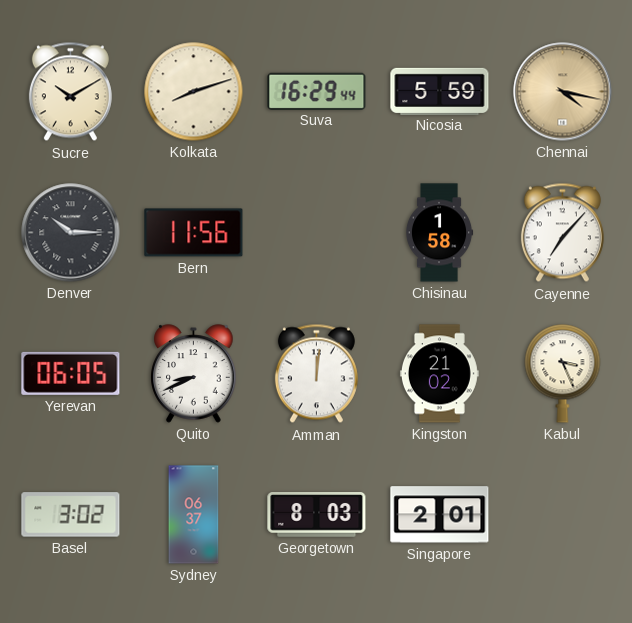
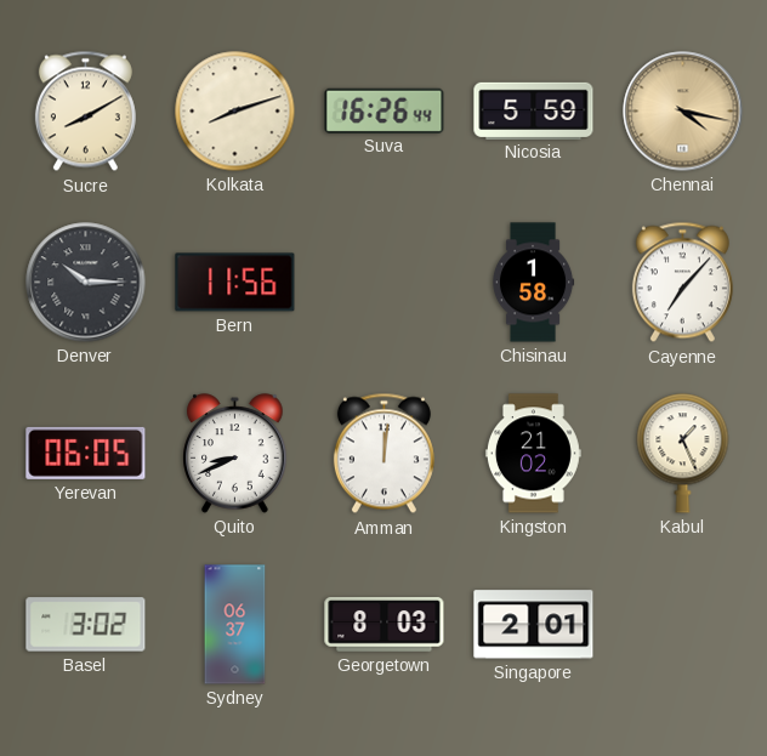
Sucre: 10:10 -> 8:10 (85, 112)
Suva: 16:29 -> 16:26 (385, 110)
Kabul: 3:26 -> 1:26 (683, 454)
